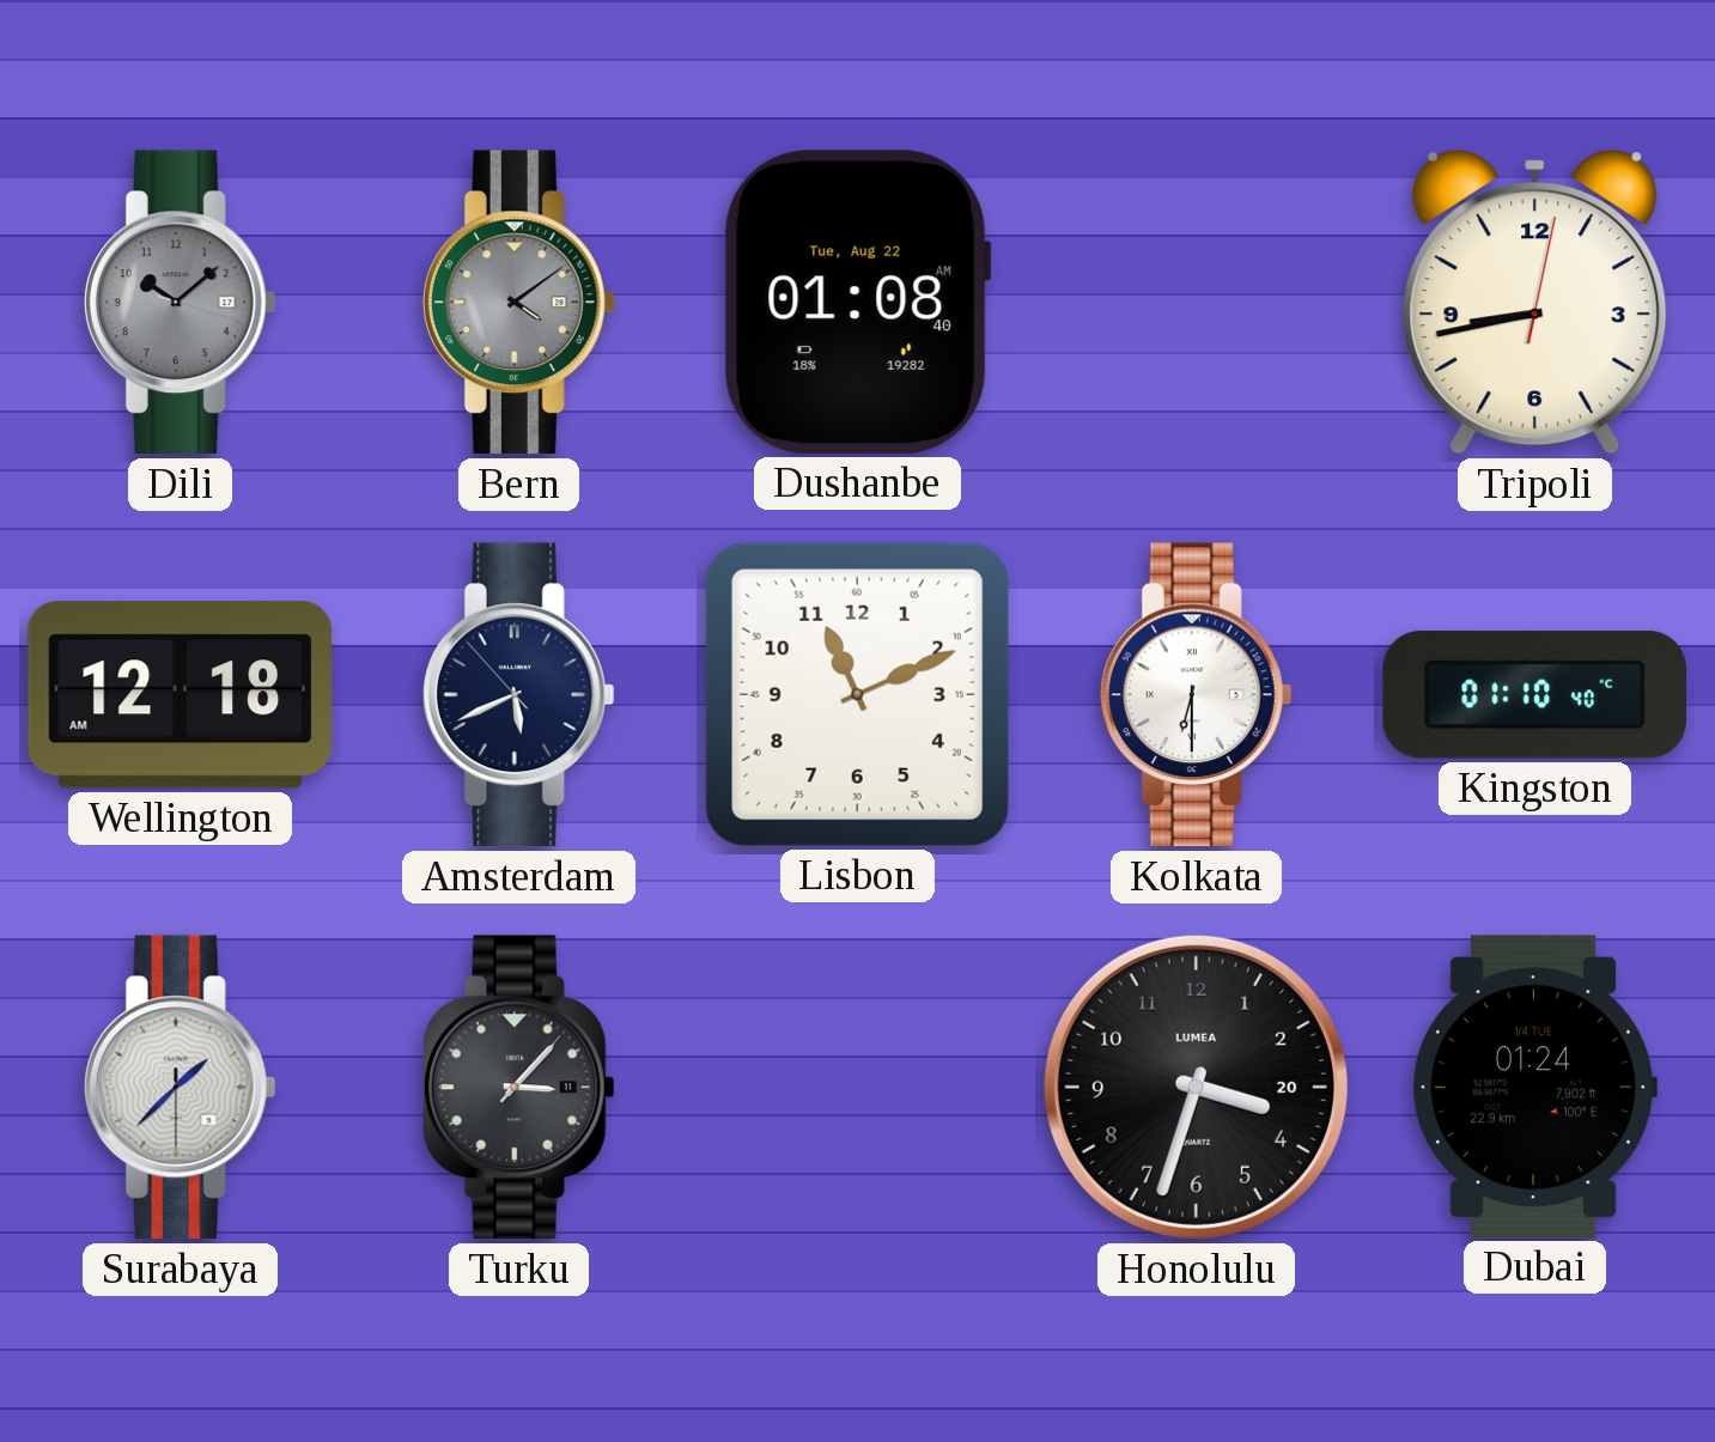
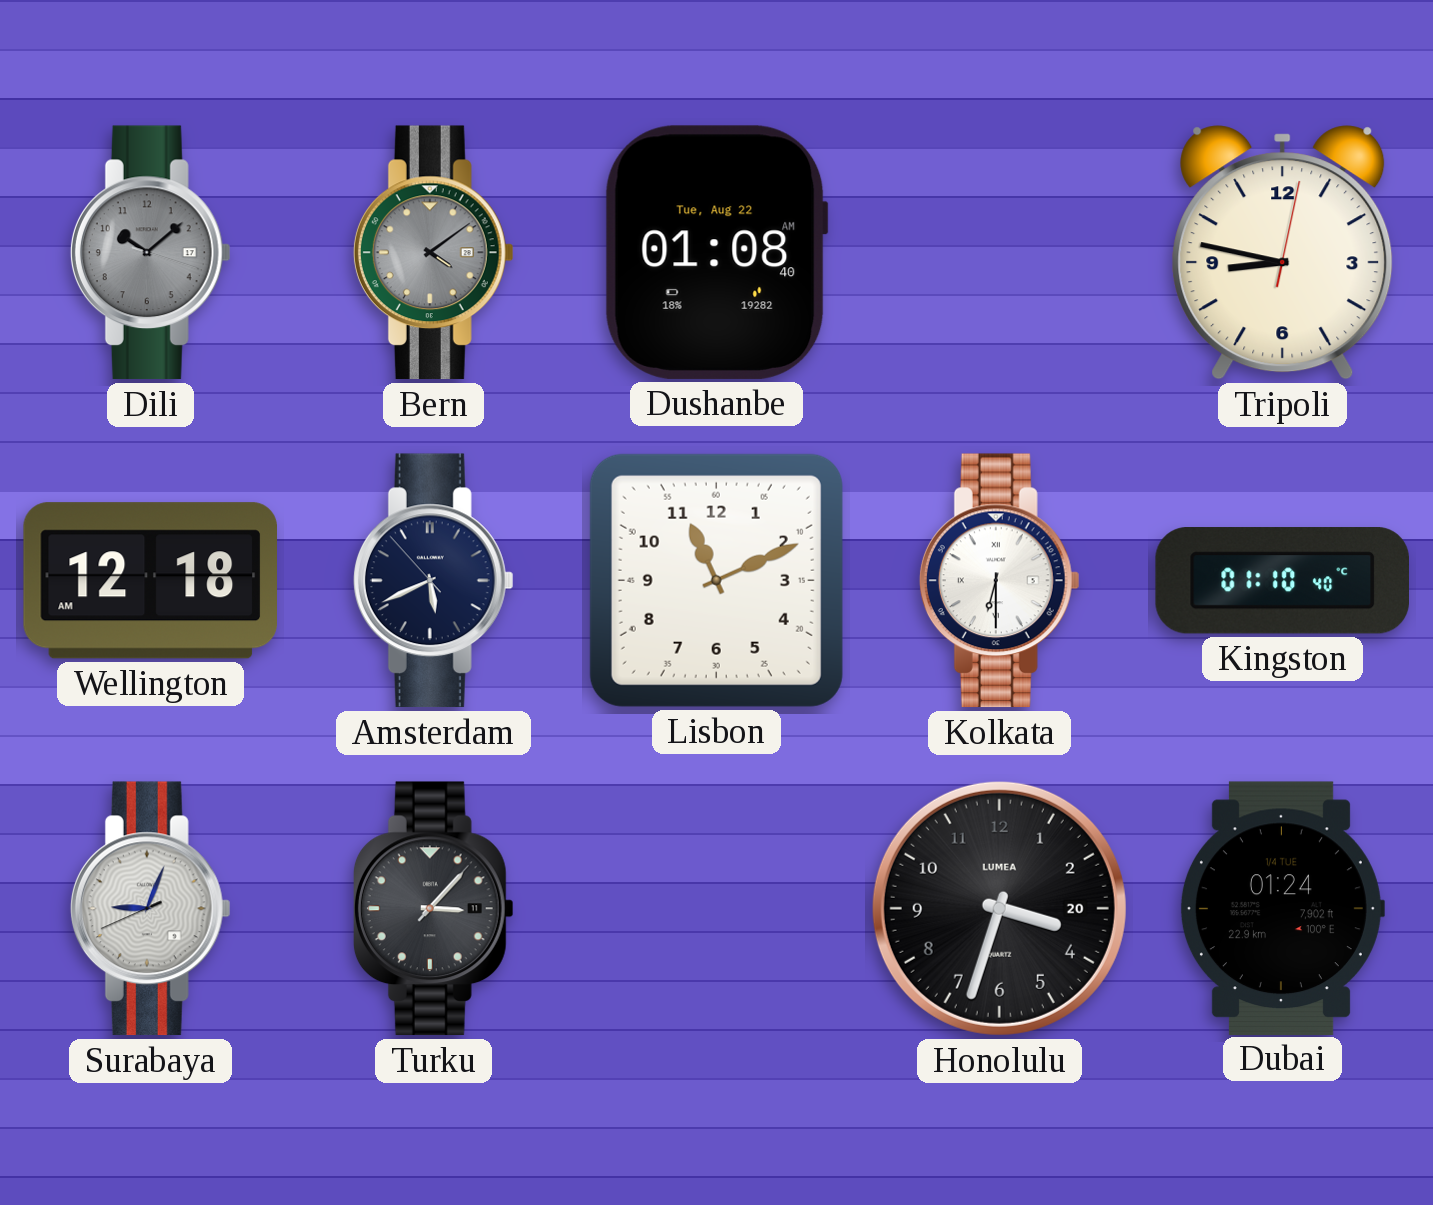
Tripoli: 8:43 -> 8:47 (1283, 253)
Surabaya: 1:37 -> 9:03 (150, 909)
